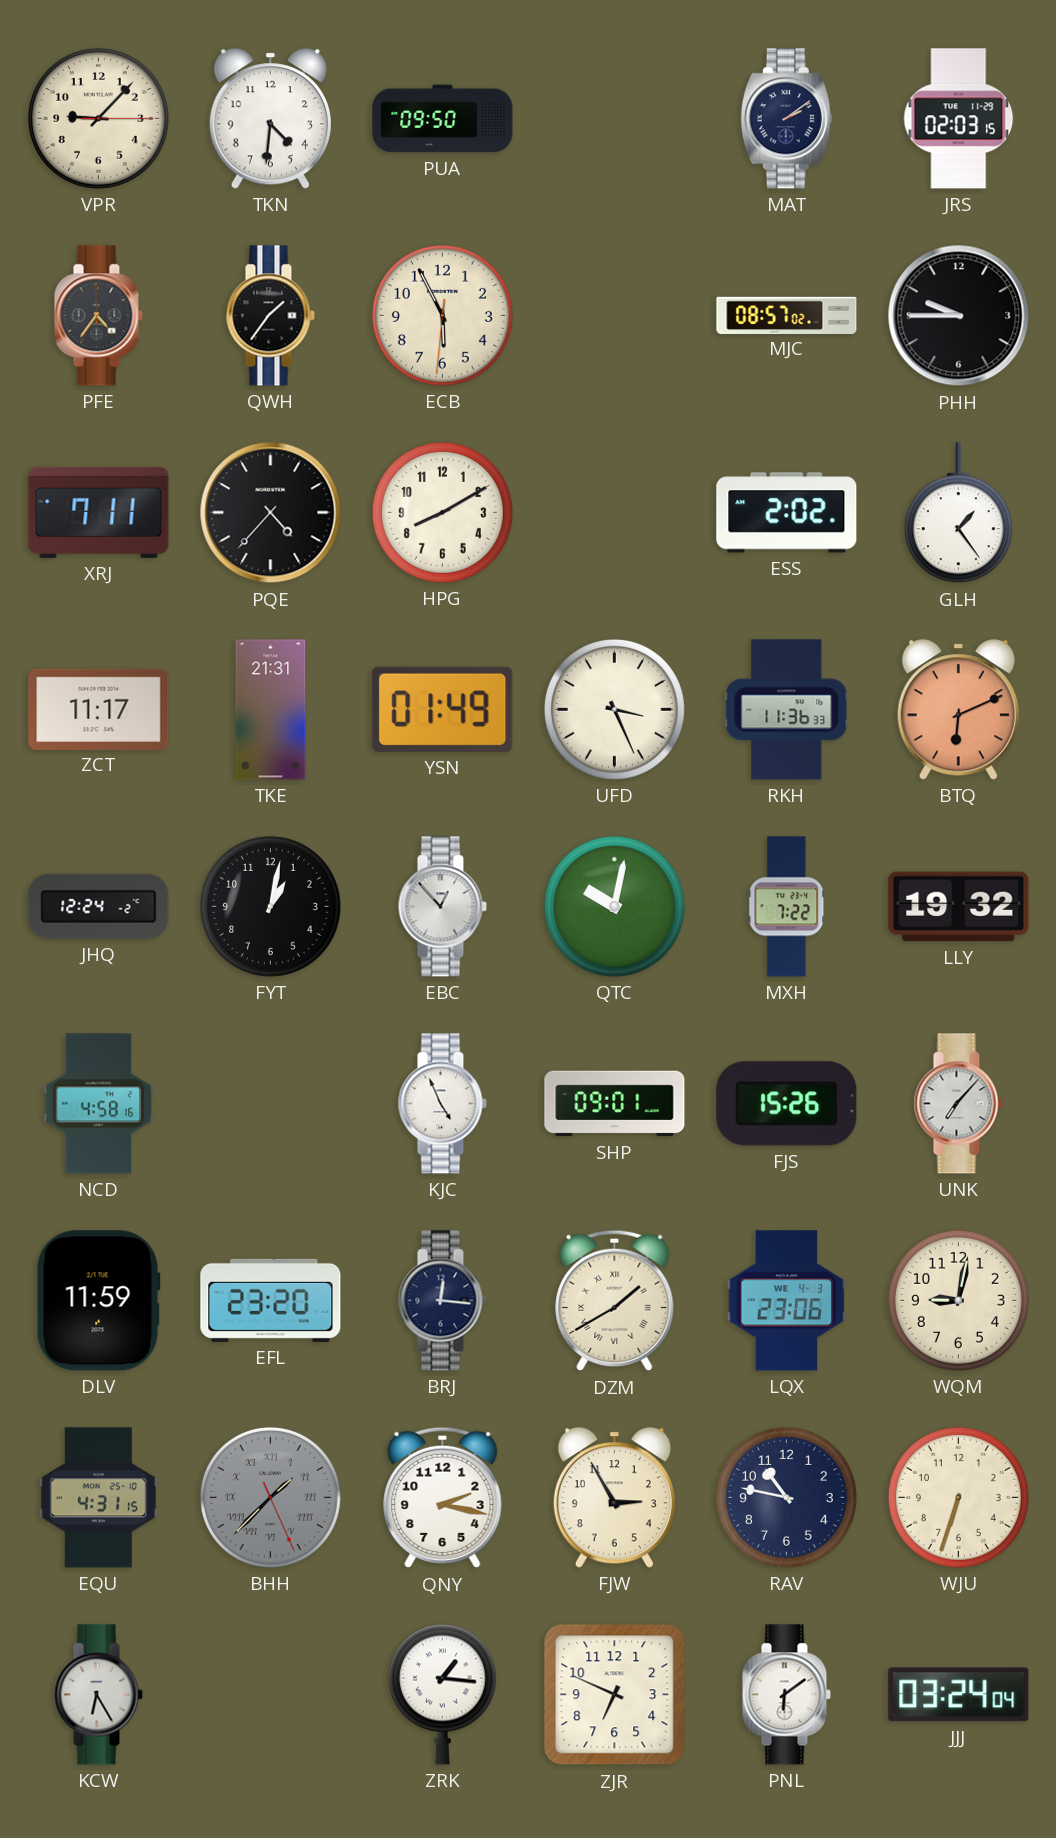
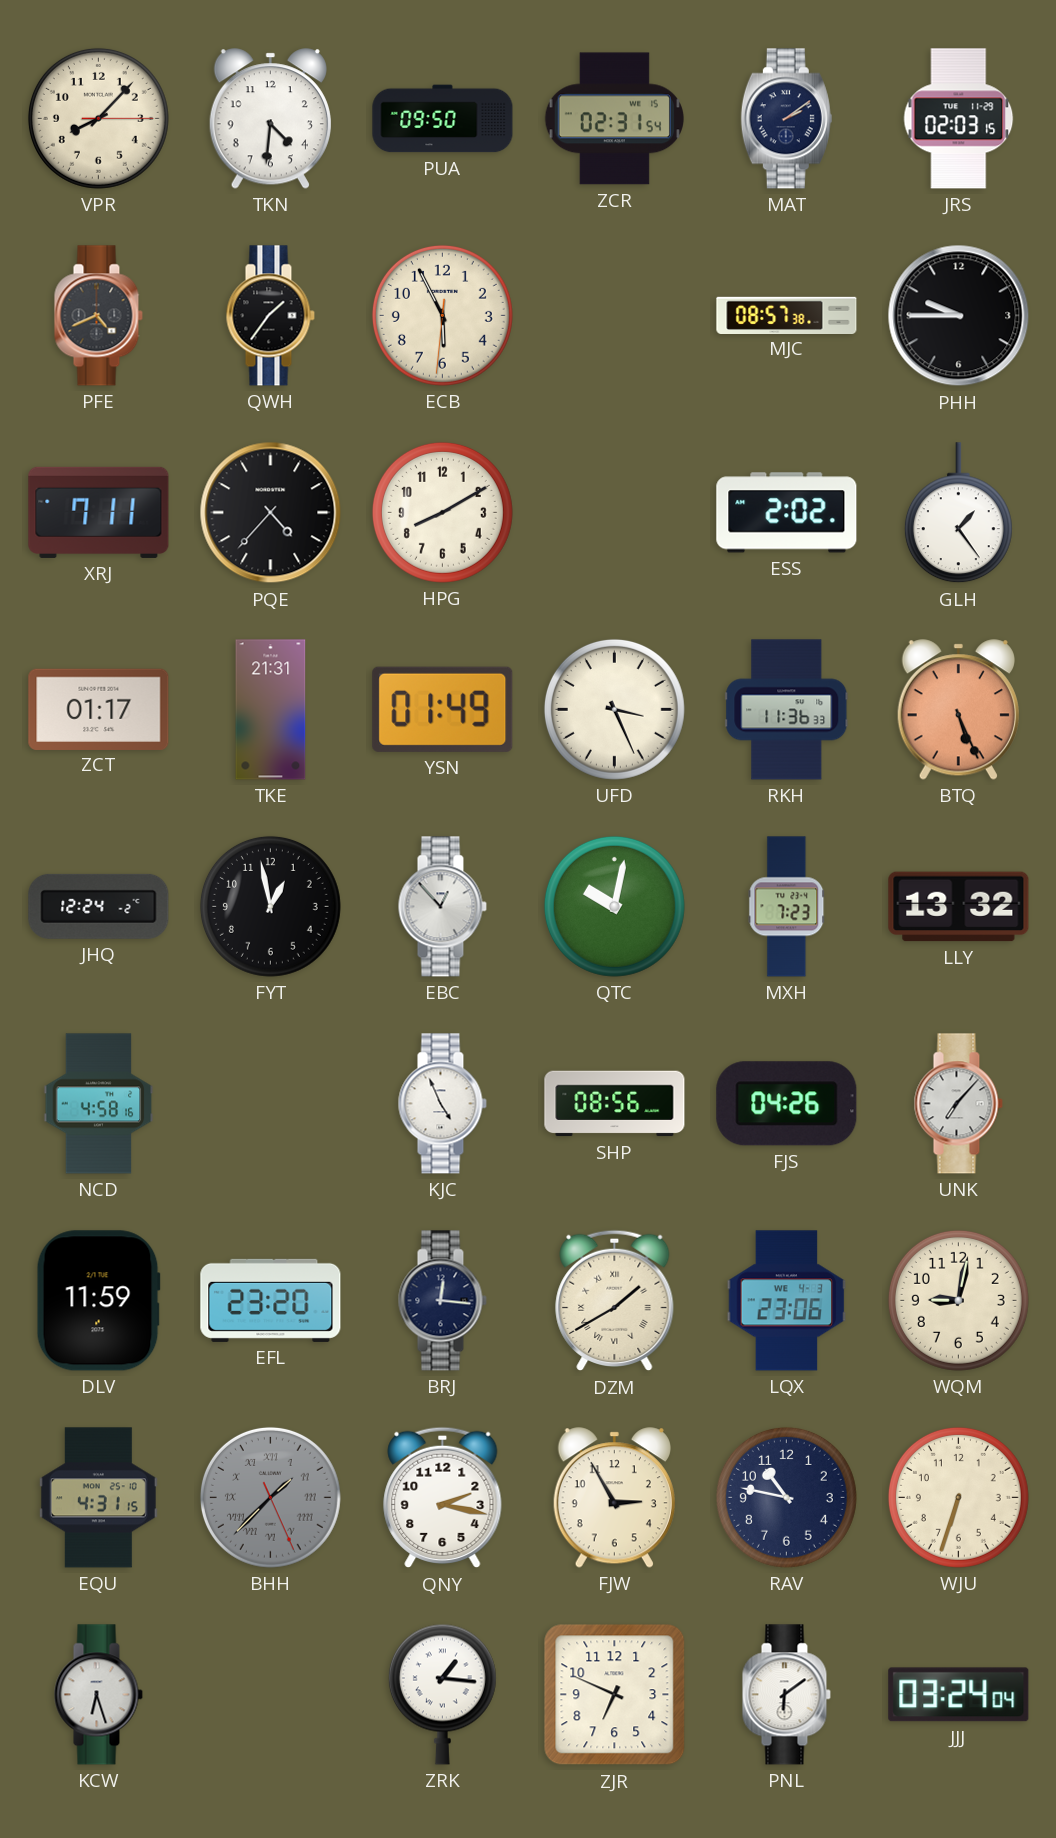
VPR: 9:07 -> 8:07 (98, 118)
ZCR: none -> 02:31 (614, 119)
PFE: 4:36 -> 4:41 (98, 316)
MJC: 08:57:02 -> 08:57:38 (787, 315)
ZCT: 11:17 -> 01:17 (99, 709)
BTQ: 6:11 -> 5:26 (958, 710)
FYT: 1:02 -> 12:58 (270, 906)
MXH: 7:22 -> 7:23 (787, 907)
LLY: 19:32 -> 13:32 (959, 907)
SHP: 09:01 -> 08:56 (615, 1104)
FJS: 15:26 -> 04:26 (787, 1104)
KCW: 6:25 -> 6:27 (98, 1695)
